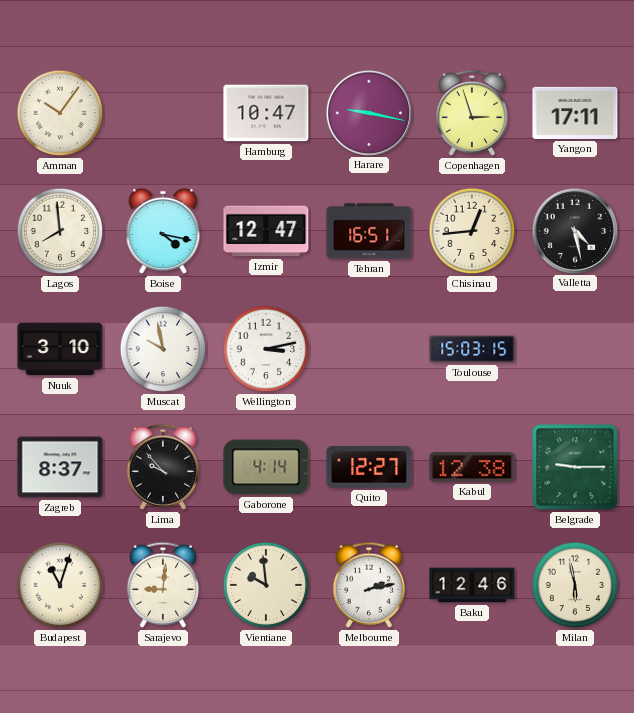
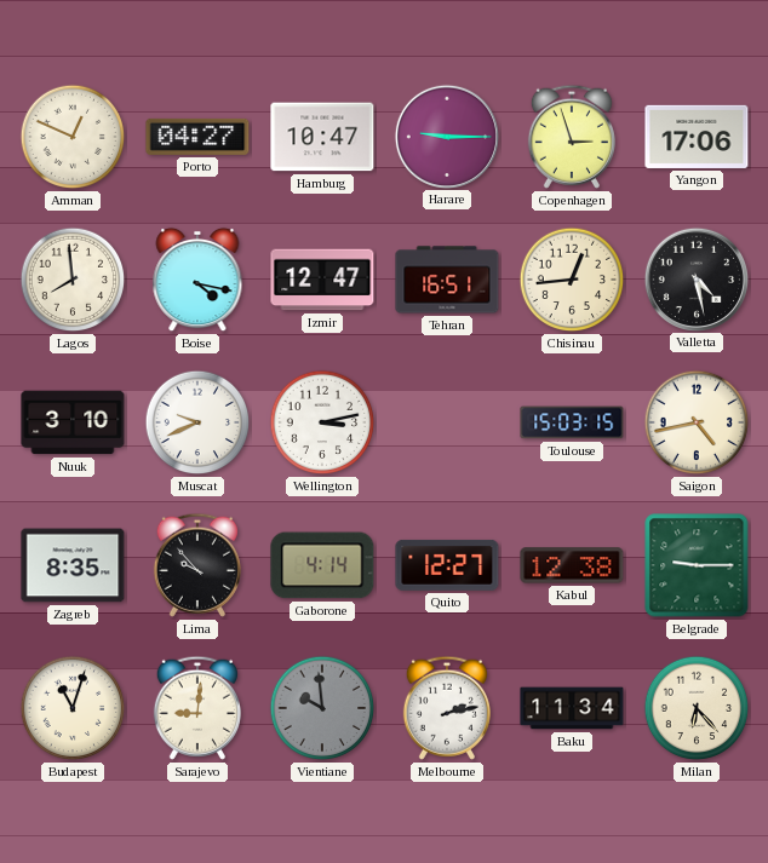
Amman: 10:06 -> 12:49 (73, 137)
Porto: none -> 04:27 (197, 137)
Harare: 9:17 -> 9:15 (446, 136)
Yangon: 17:11 -> 17:06 (697, 137)
Muscat: 9:58 -> 9:41 (197, 422)
Saigon: none -> 4:43 (697, 422)
Zagreb: 8:37 -> 8:35 (73, 565)
Vientiane dial: cream -> grey (322, 708)
Baku: 12:46 -> 11:34 (572, 708)
Milan: 5:58 -> 6:23 (697, 708)
